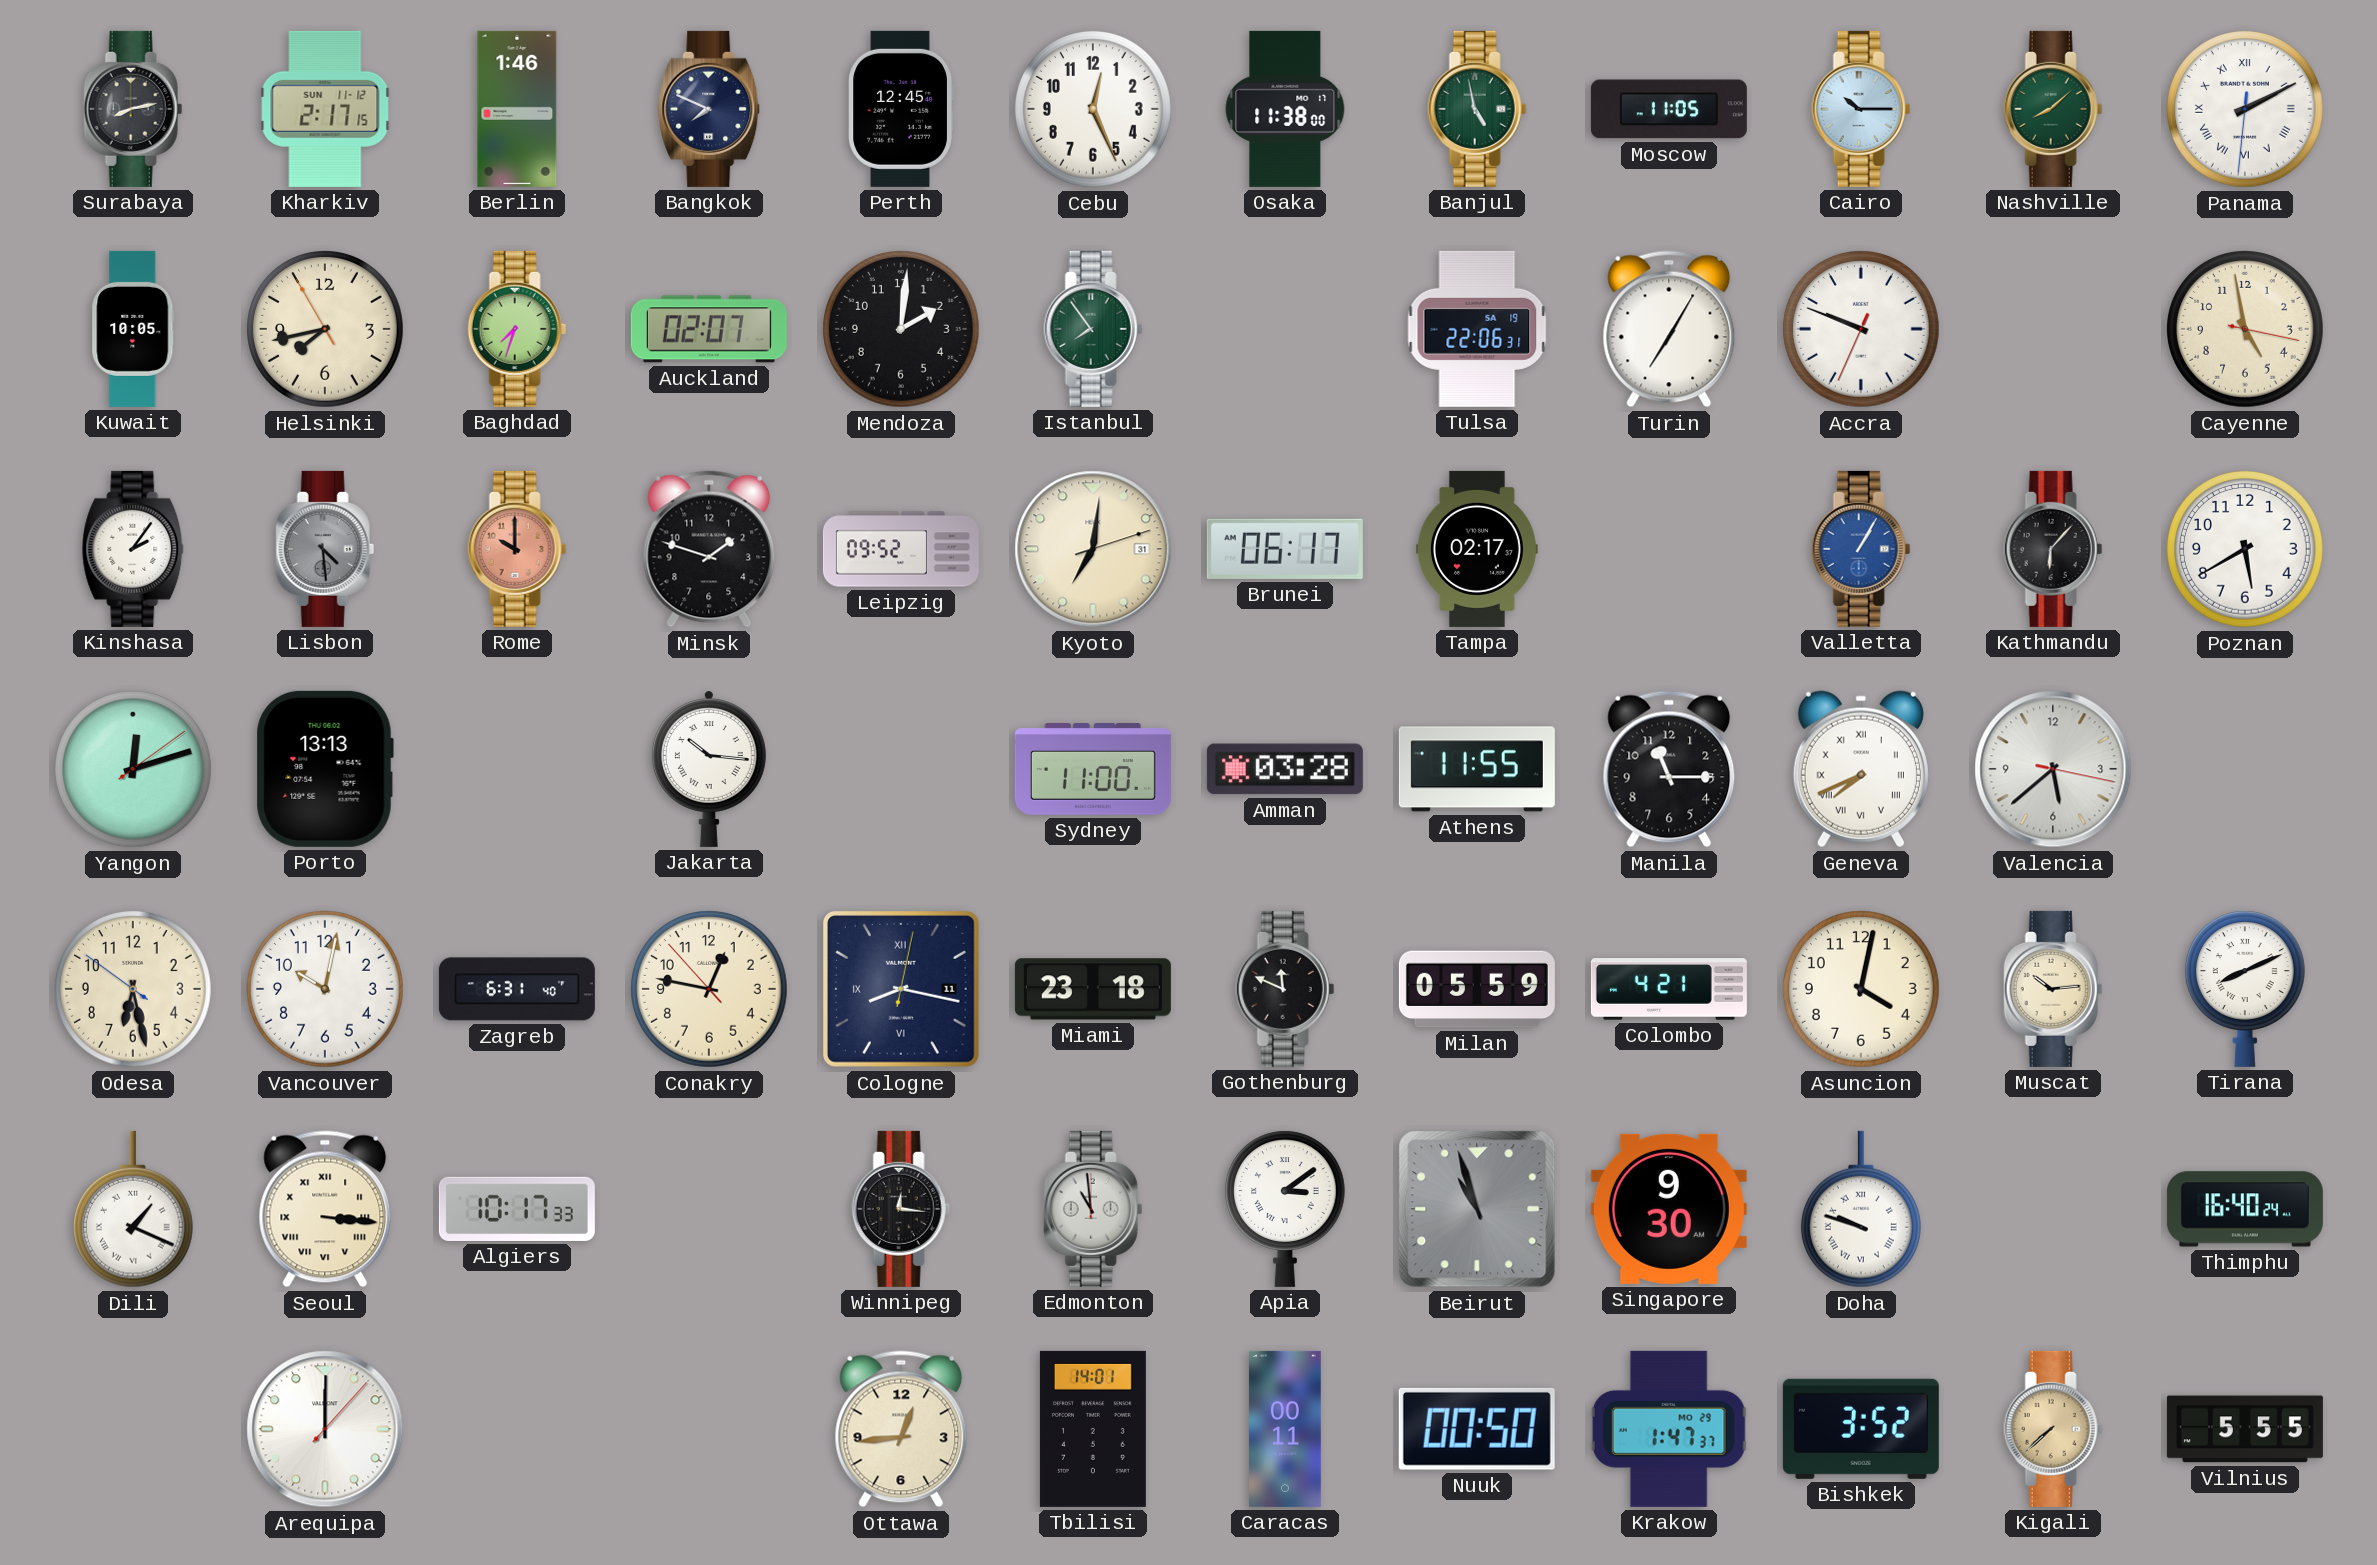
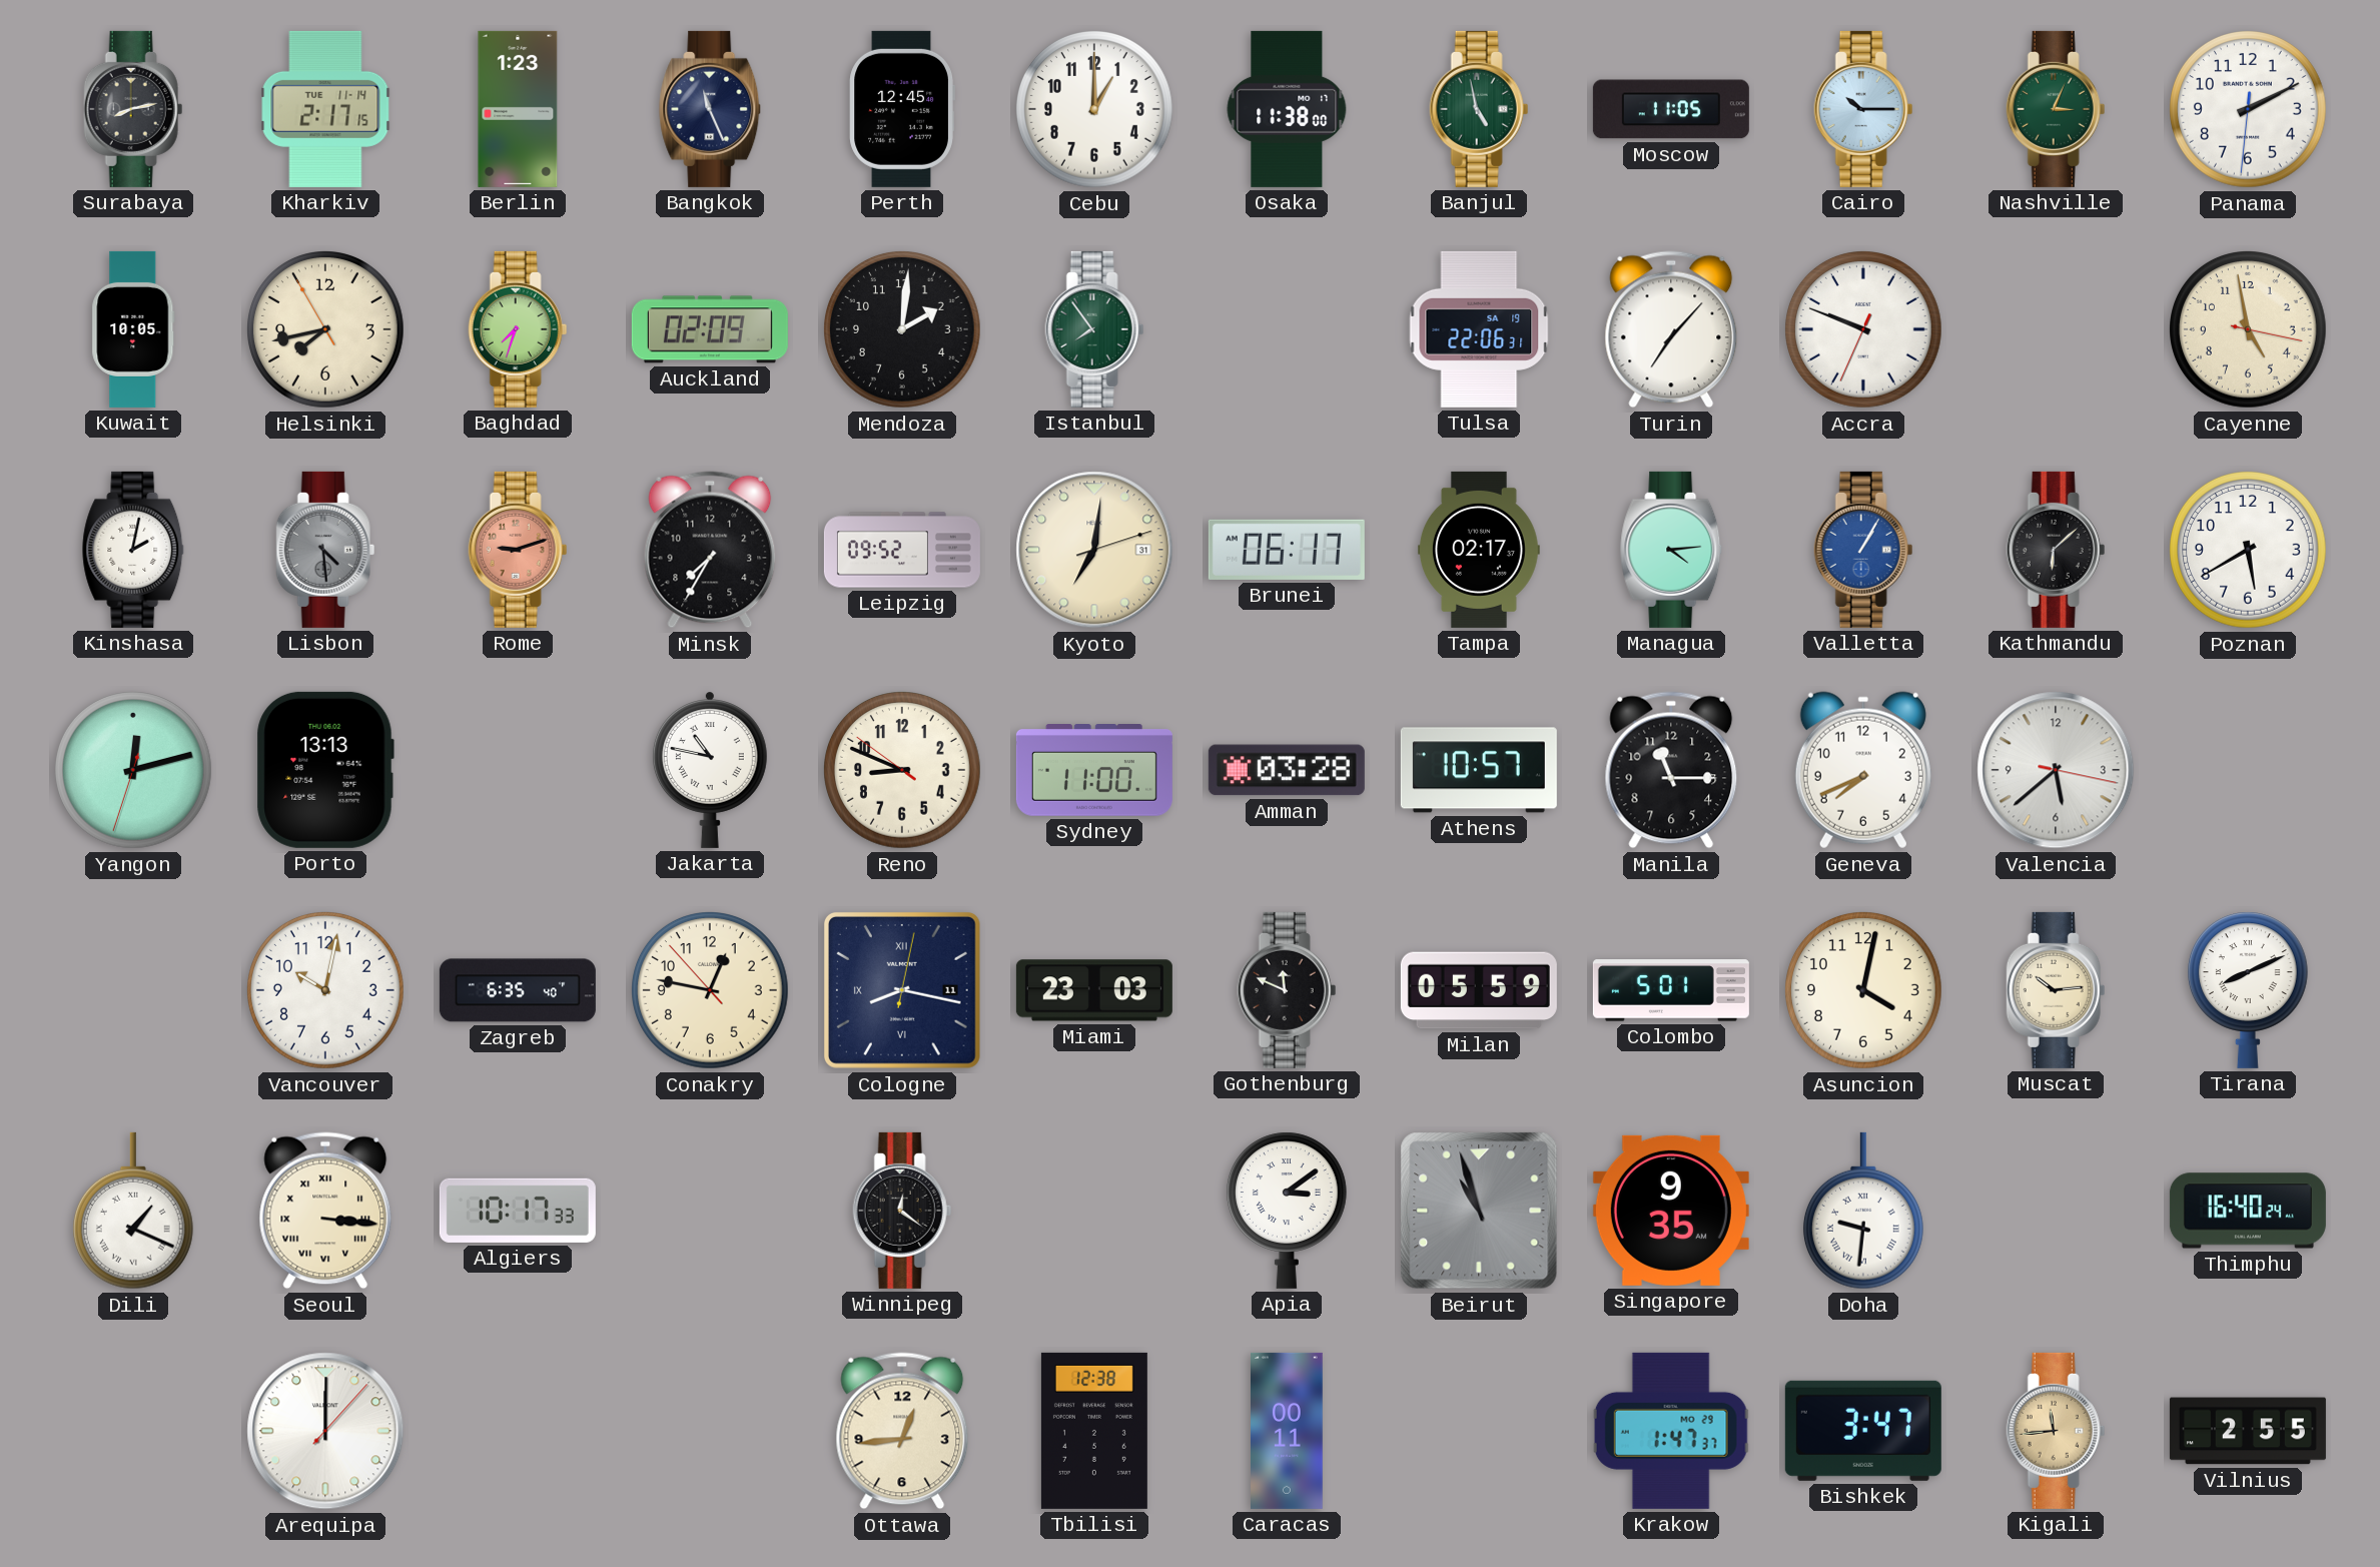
Kharkiv date: SUN 11-12 -> TUE 11-14 (325, 109)
Berlin: 1:46 -> 1:23 (518, 109)
Bangkok: 7:49 -> 11:26 (711, 109)
Cebu: 12:26 -> 1:00 (1095, 110)
Nashville: 8:08 -> 3:04 (2056, 109)
Panama numerals: Roman -> Arabic (2249, 110)
Auckland: 02:07 -> 02:09 (710, 329)
Turin: 7:05 -> 7:07 (1671, 329)
Kinshasa: 2:06 -> 2:02 (134, 550)
Rome: 10:00 -> 9:12 (518, 550)
Minsk: 1:48 -> 7:35 (710, 550)
Managua: none -> 4:14 (1672, 550)
Kathmandu: 6:07 -> 6:08 (2056, 550)
Yangon: 12:12:09 -> 12:12:33 (134, 771)
Jakarta: 10:16 -> 10:47 (710, 770)
Reno: none -> 8:48 (903, 771)
Athens: 11:55 -> 10:57 (1479, 770)
Geneva numerals: Roman -> Arabic (1863, 770)
Odesa: 6:27 -> none (134, 990)
Zagreb: 6:31 -> 6:35 (518, 990)
Miami: 23:18 -> 23:03 (1094, 990)
Colombo: 4:21 -> 5:01 (1671, 990)
Winnipeg: 12:16 -> 12:21 (902, 1211)
Edmonton: 10:59 -> none (1093, 1209)
Singapore: 9:30 -> 9:35 (1671, 1211)
Doha: 9:48 -> 9:31 (1863, 1211)
Tbilisi: 14:01 -> 12:38 (1094, 1431)
Nuuk: 00:50 -> none (1477, 1429)
Bishkek: 3:52 -> 3:47 (1863, 1431)
Kigali: 7:38 -> 11:44 (2056, 1431)
Vilnius: 5:55 -> 2:55 (2248, 1431)
